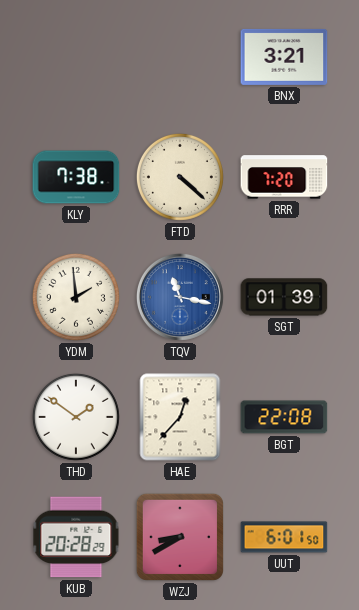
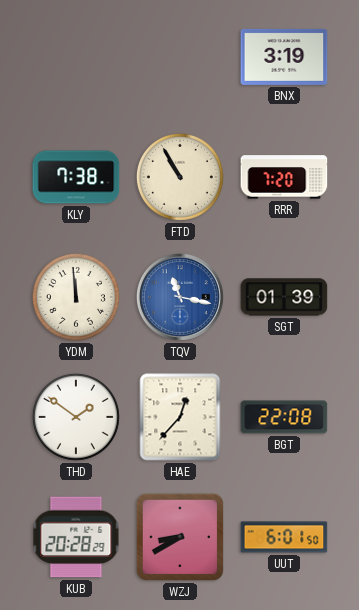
BNX: 3:21 -> 3:19 (284, 57)
FTD: 4:22 -> 10:55 (180, 177)
YDM: 1:59 -> 11:59 (76, 297)
